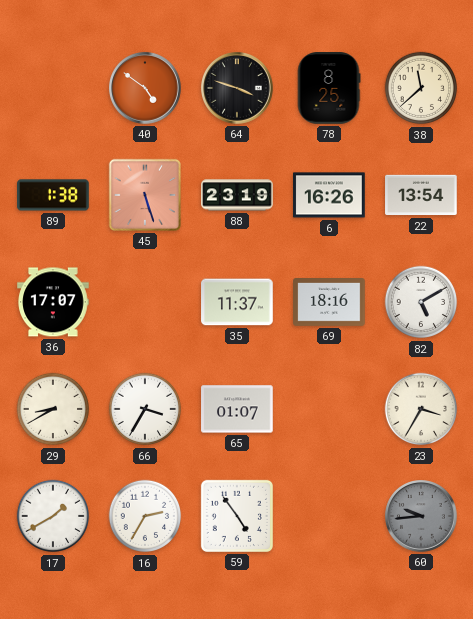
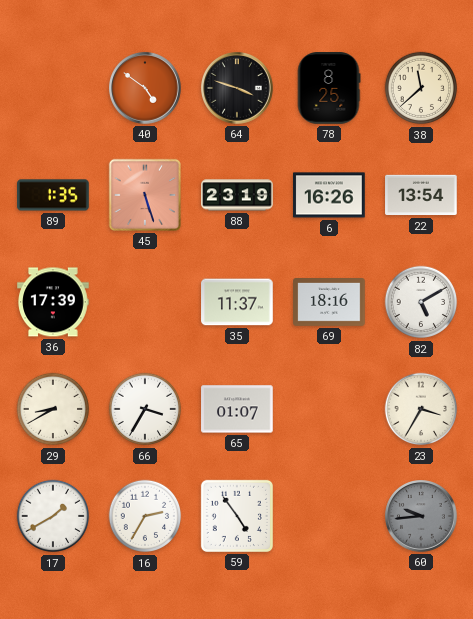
89: 1:38 -> 1:35 (53, 195)
36: 17:07 -> 17:39 (53, 302)
